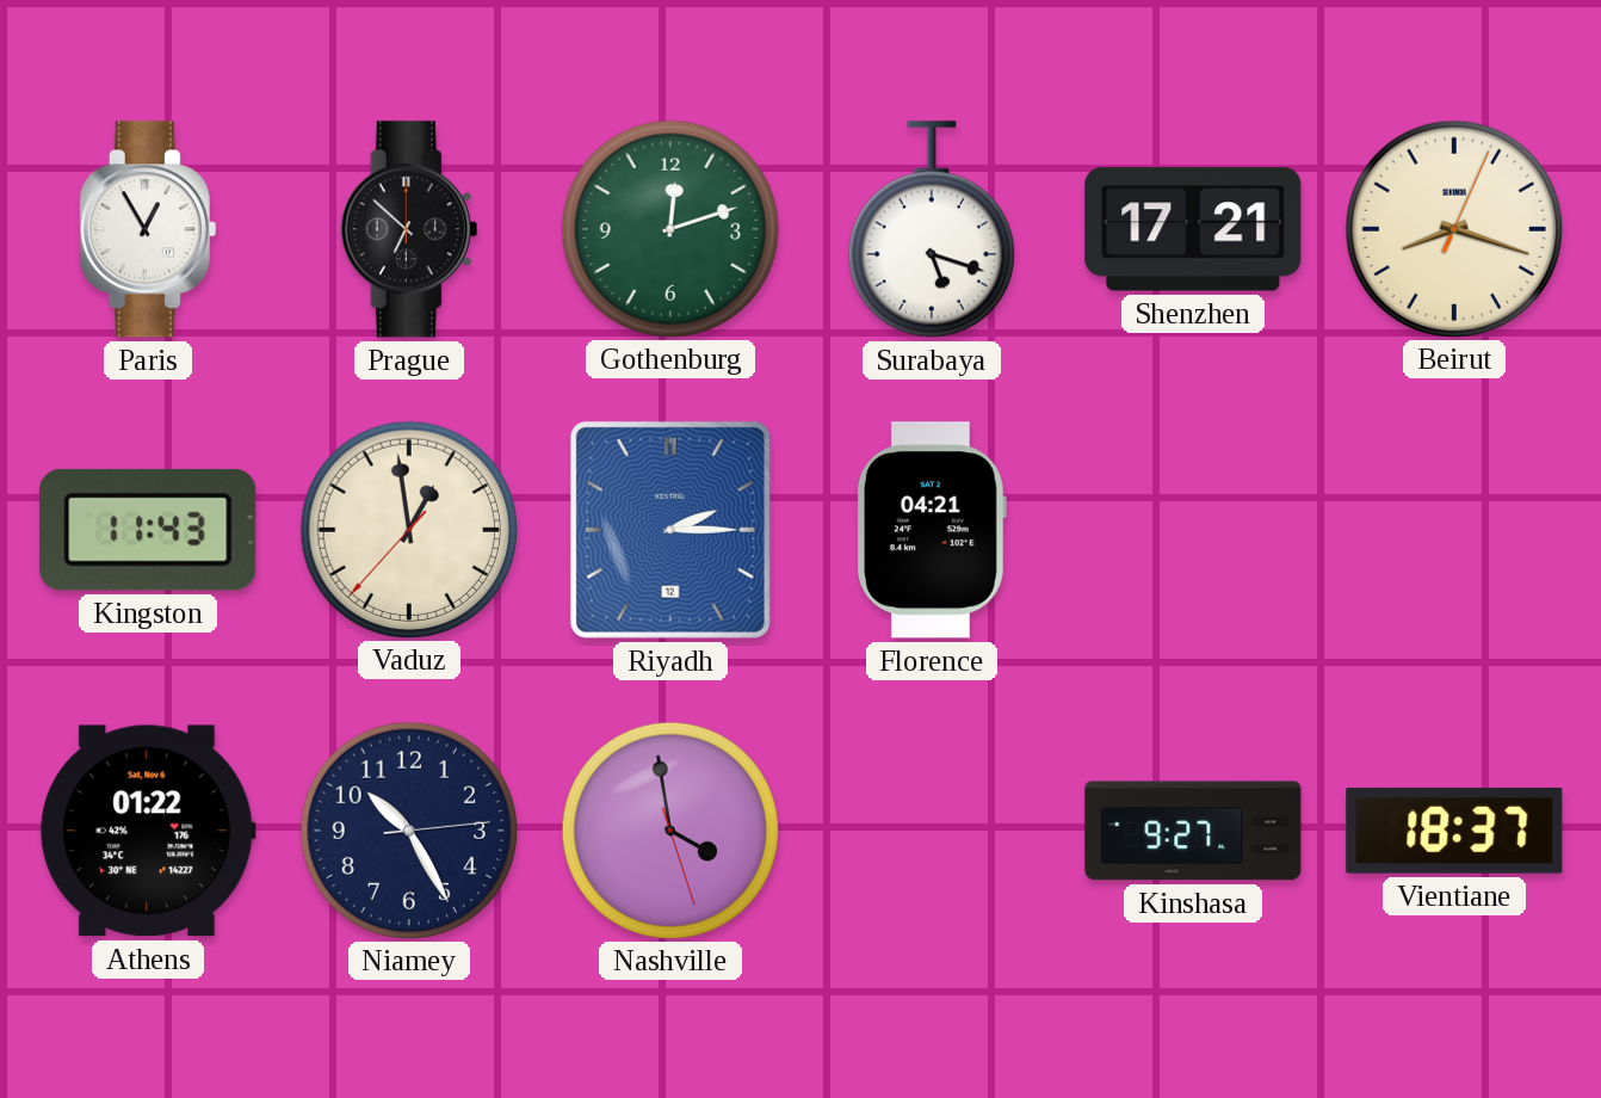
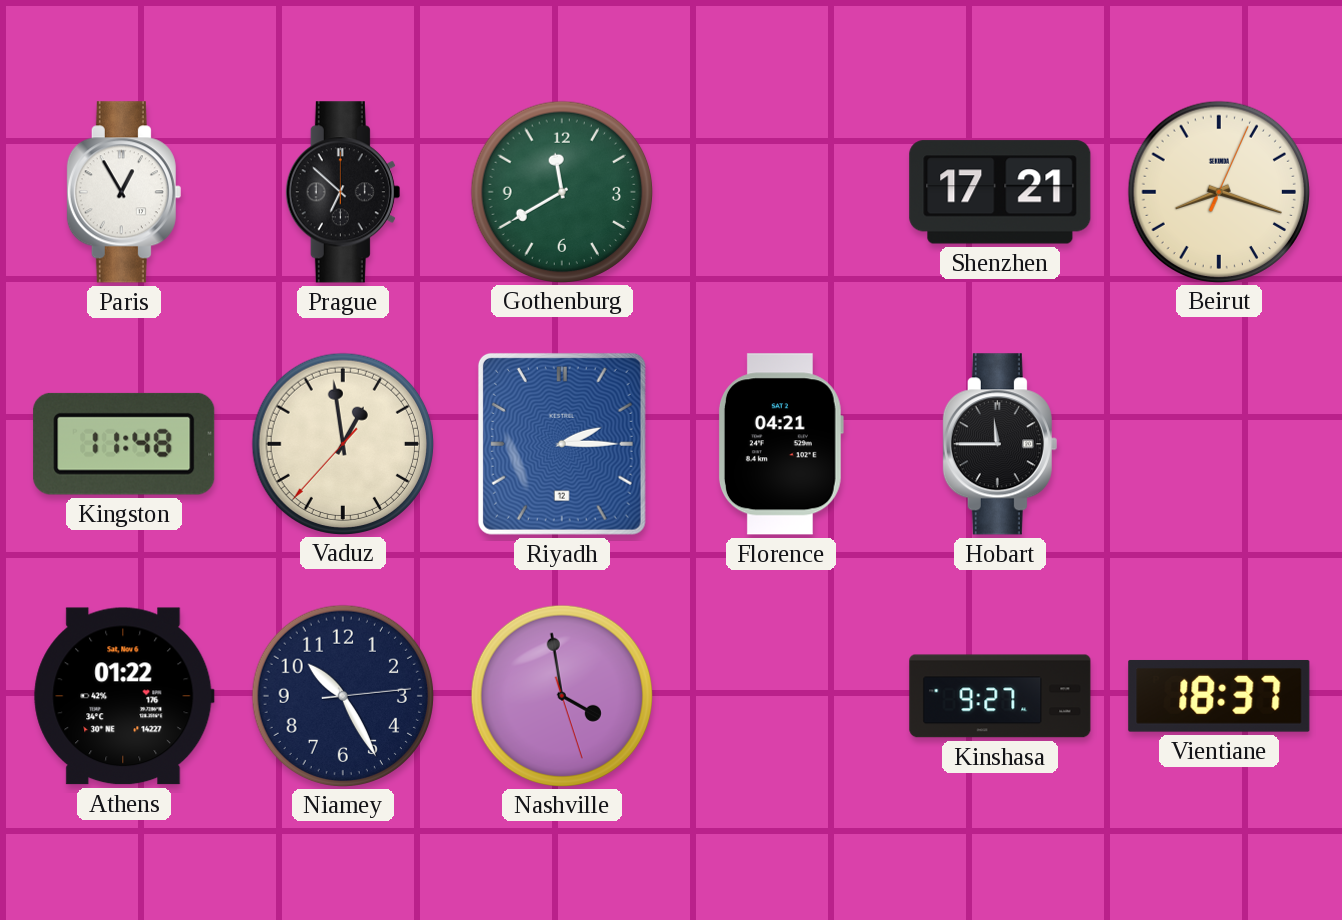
Gothenburg: 12:12 -> 11:40 (561, 191)
Surabaya: 5:18 -> none (932, 229)
Kingston: 11:43 -> 11:48 (124, 444)
Hobart: none -> 11:45 (1000, 444)
